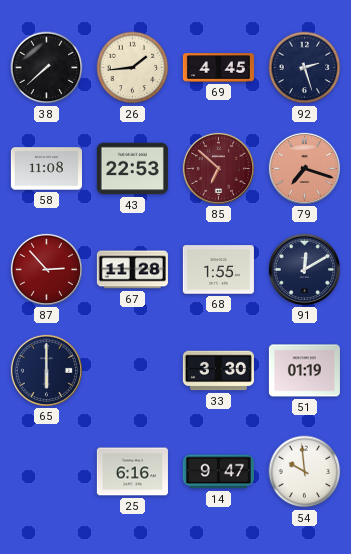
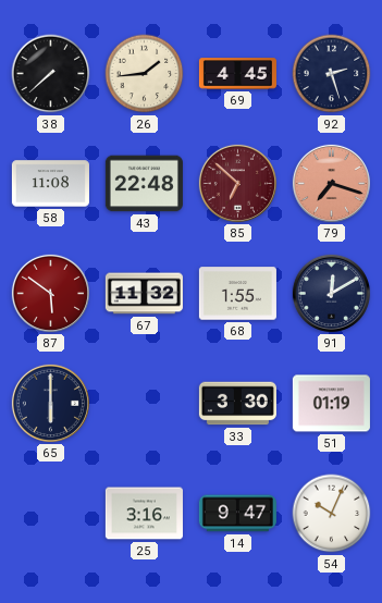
43: 22:53 -> 22:48 (144, 184)
87: 2:53 -> 5:51 (50, 293)
67: 11:28 -> 11:32 (144, 294)
25: 6:16 -> 3:16 (144, 514)
54: 9:59 -> 10:04 (332, 514)
